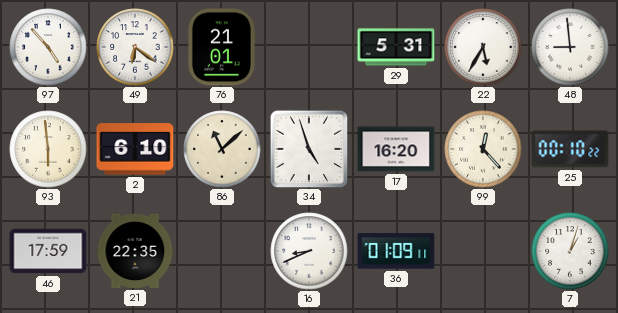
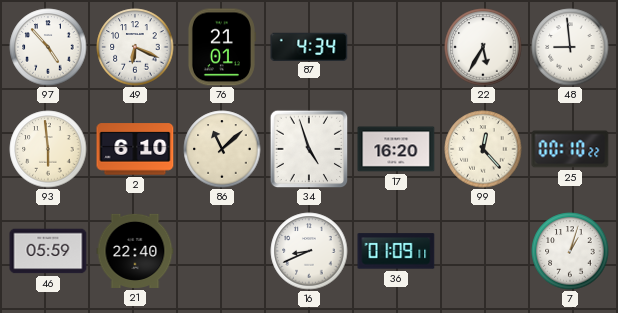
49: 6:21 -> 6:19 (135, 47)
87: none -> 4:34 (309, 46)
29: 5:31 -> none (396, 47)
46: 17:59 -> 05:59 (48, 251)
21: 22:35 -> 22:40 (135, 251)
